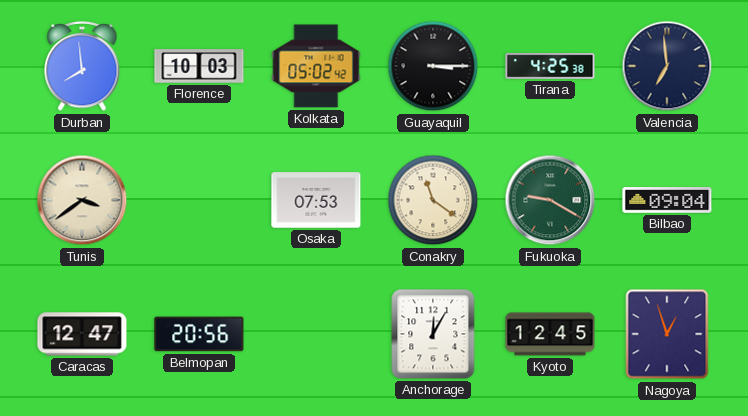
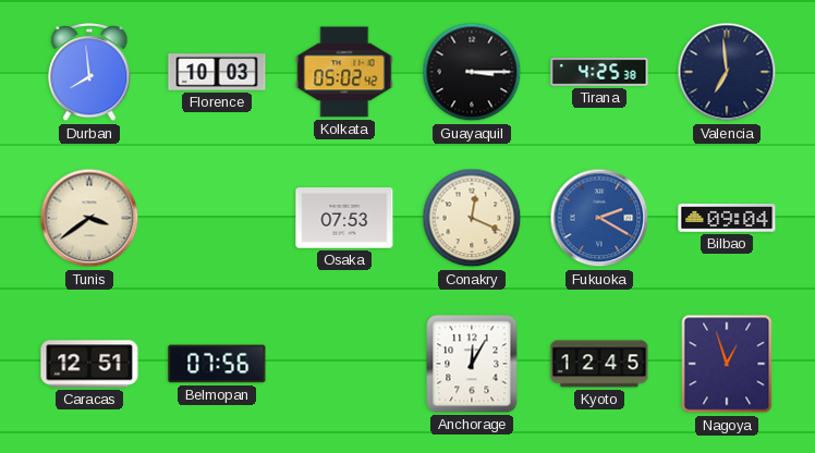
Conakry: 11:21 -> 12:19 (472, 218)
Fukuoka: 9:20 -> 2:20 (599, 218)
Fukuoka dial: green -> blue (599, 218)
Caracas: 12:47 -> 12:51 (89, 364)
Belmopan: 20:56 -> 07:56 (217, 364)
